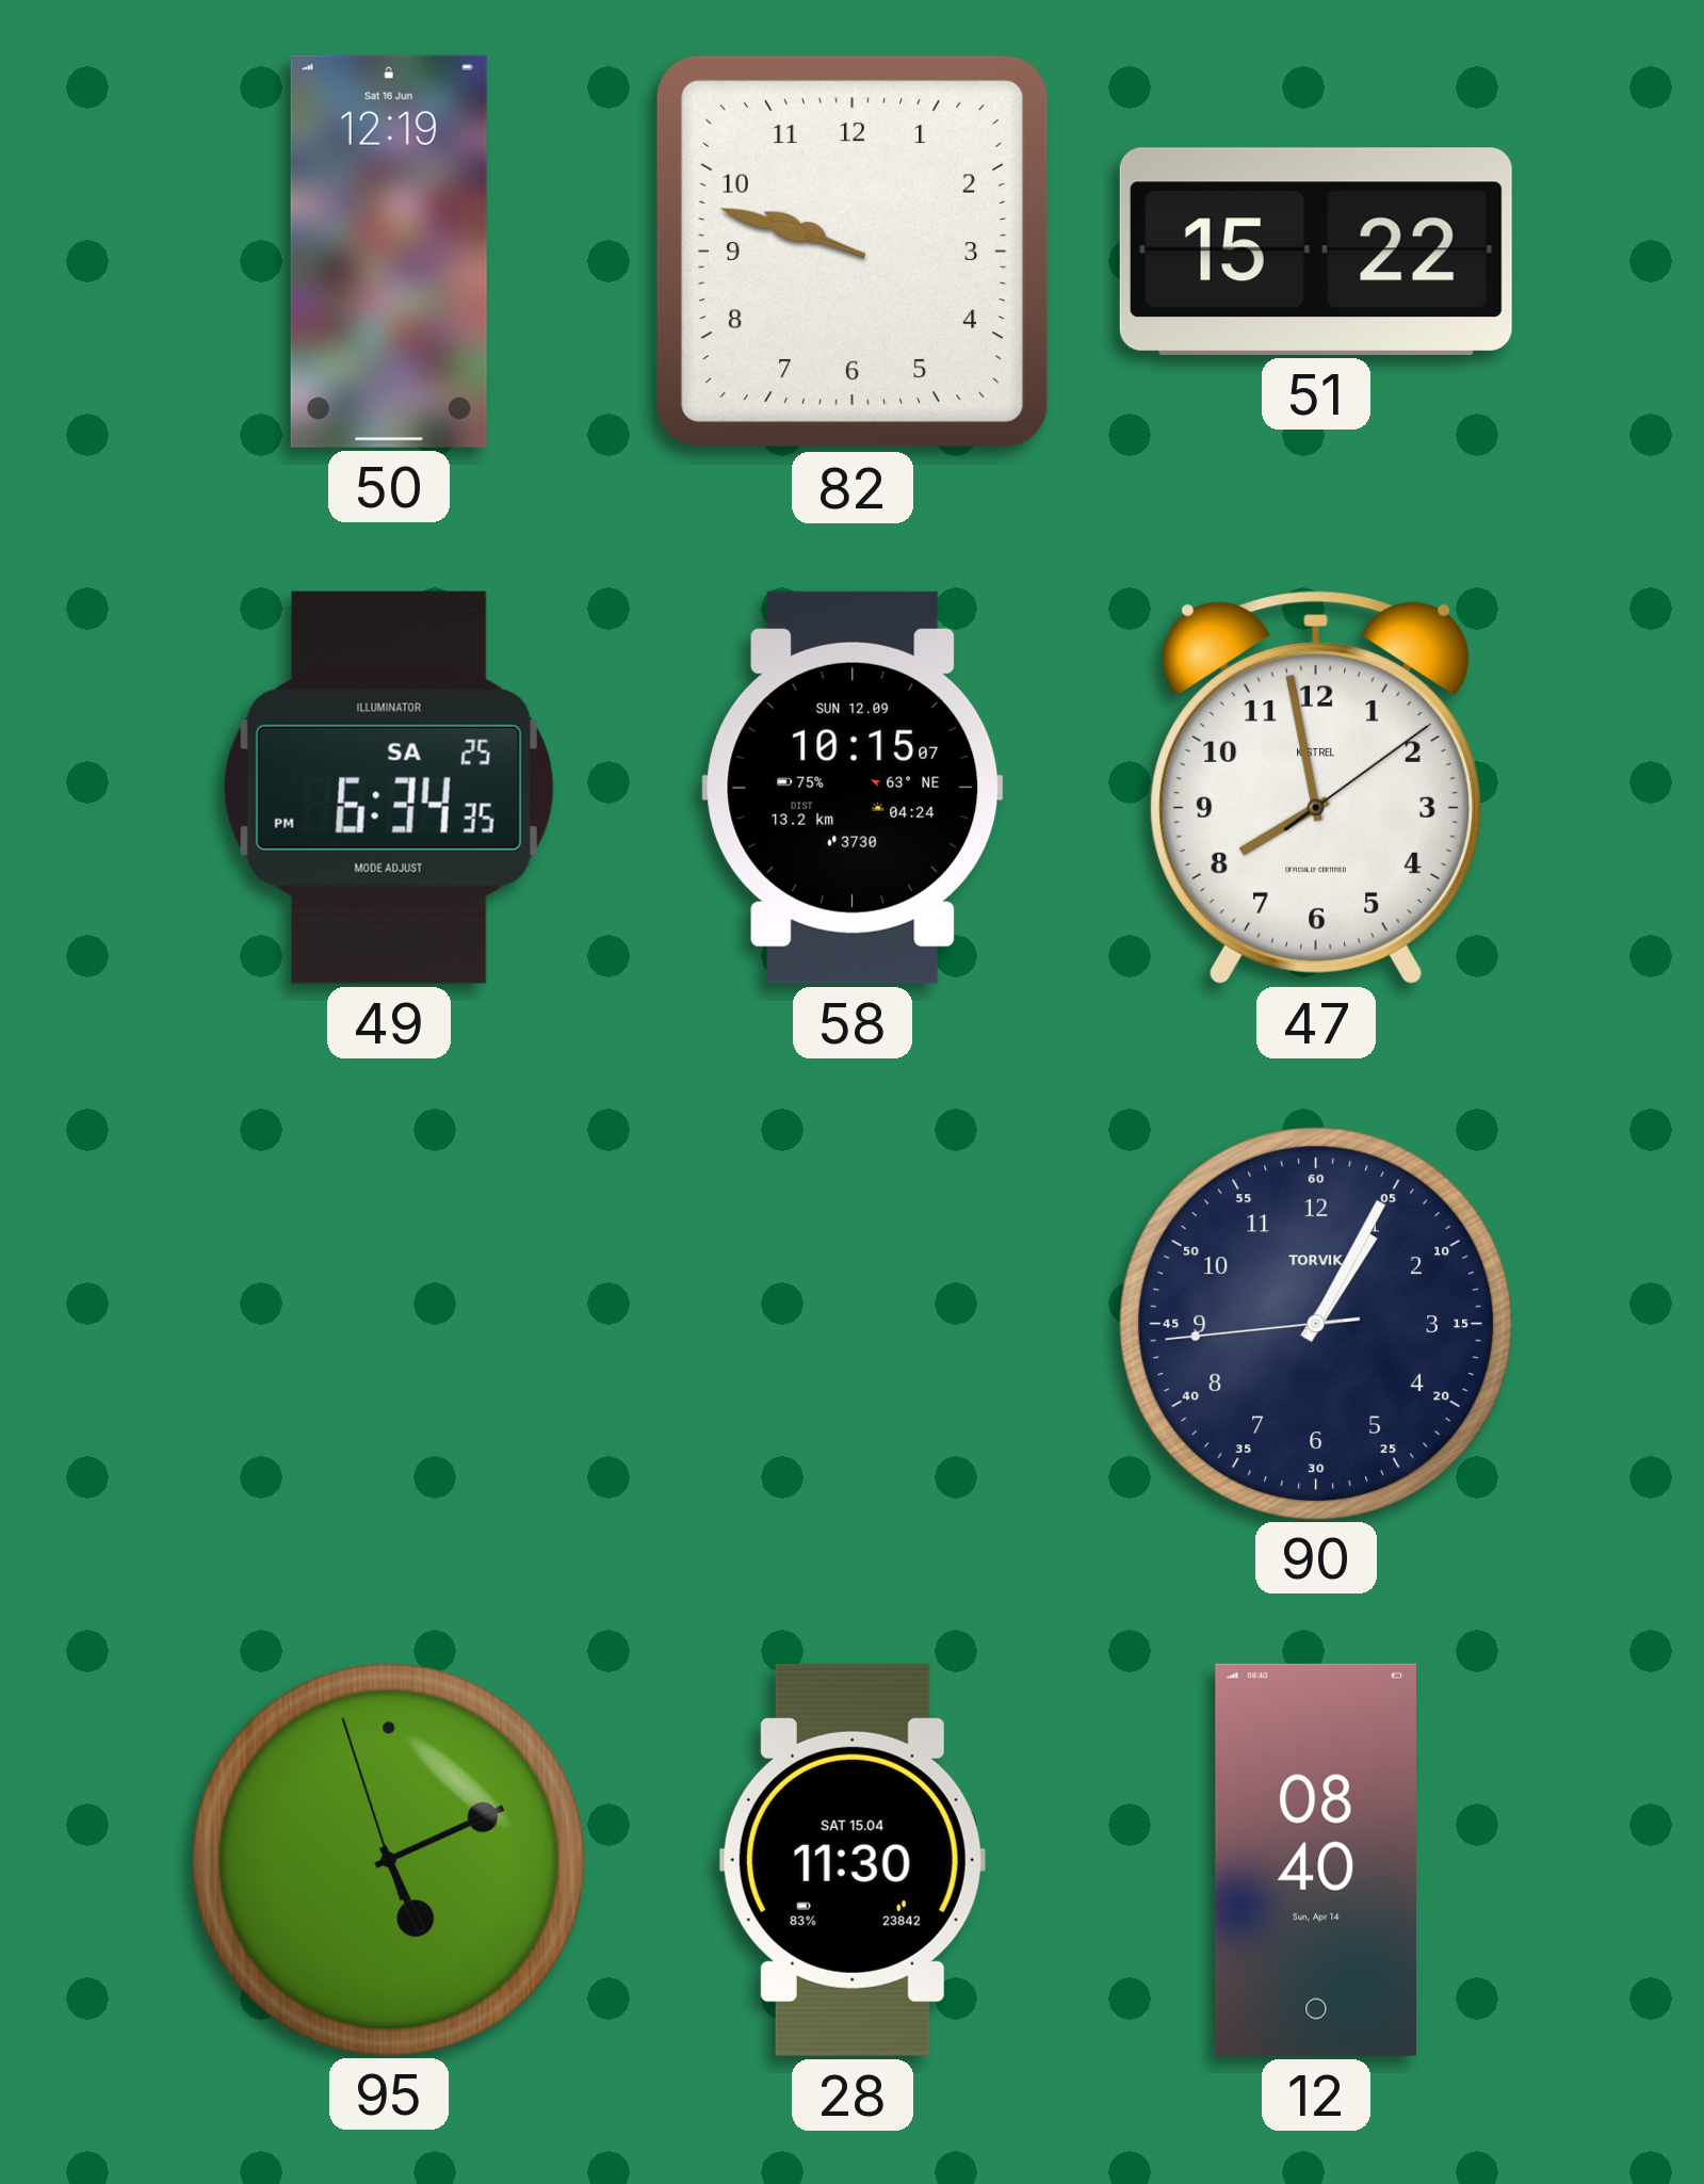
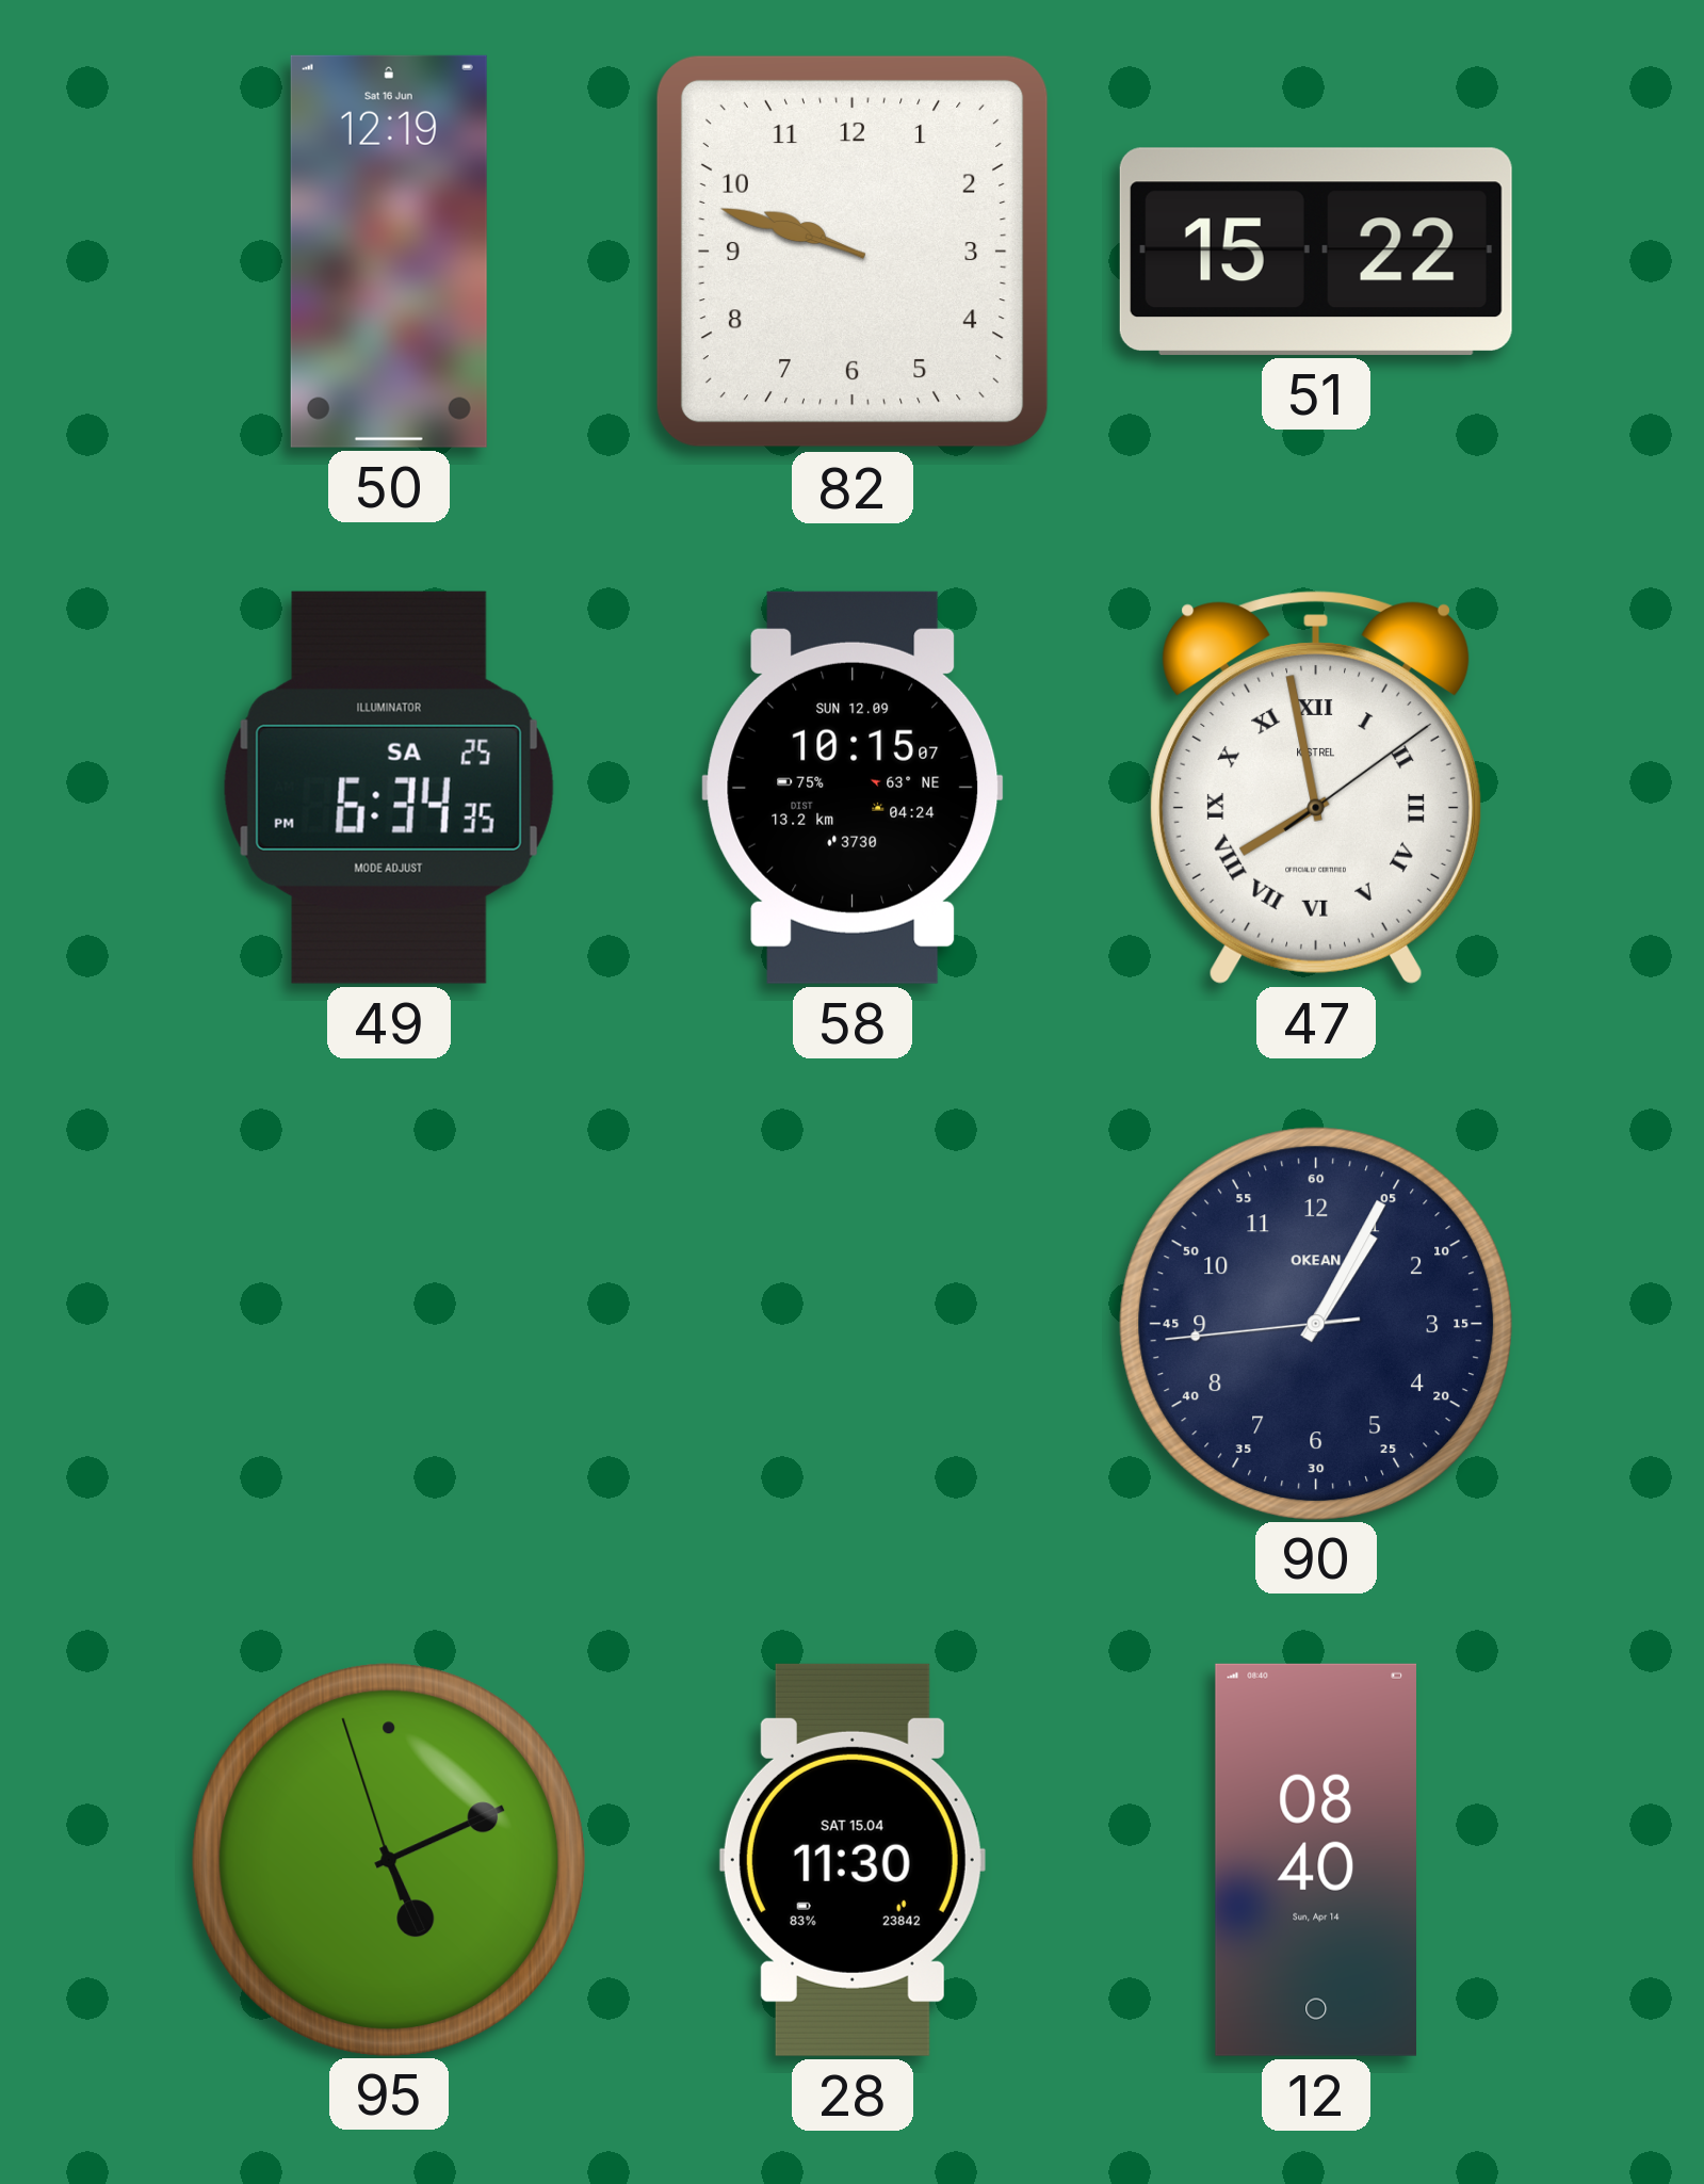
47 numerals: Arabic -> Roman (1316, 788)
90 brand: TORVIK -> OKEAN (1315, 1323)
